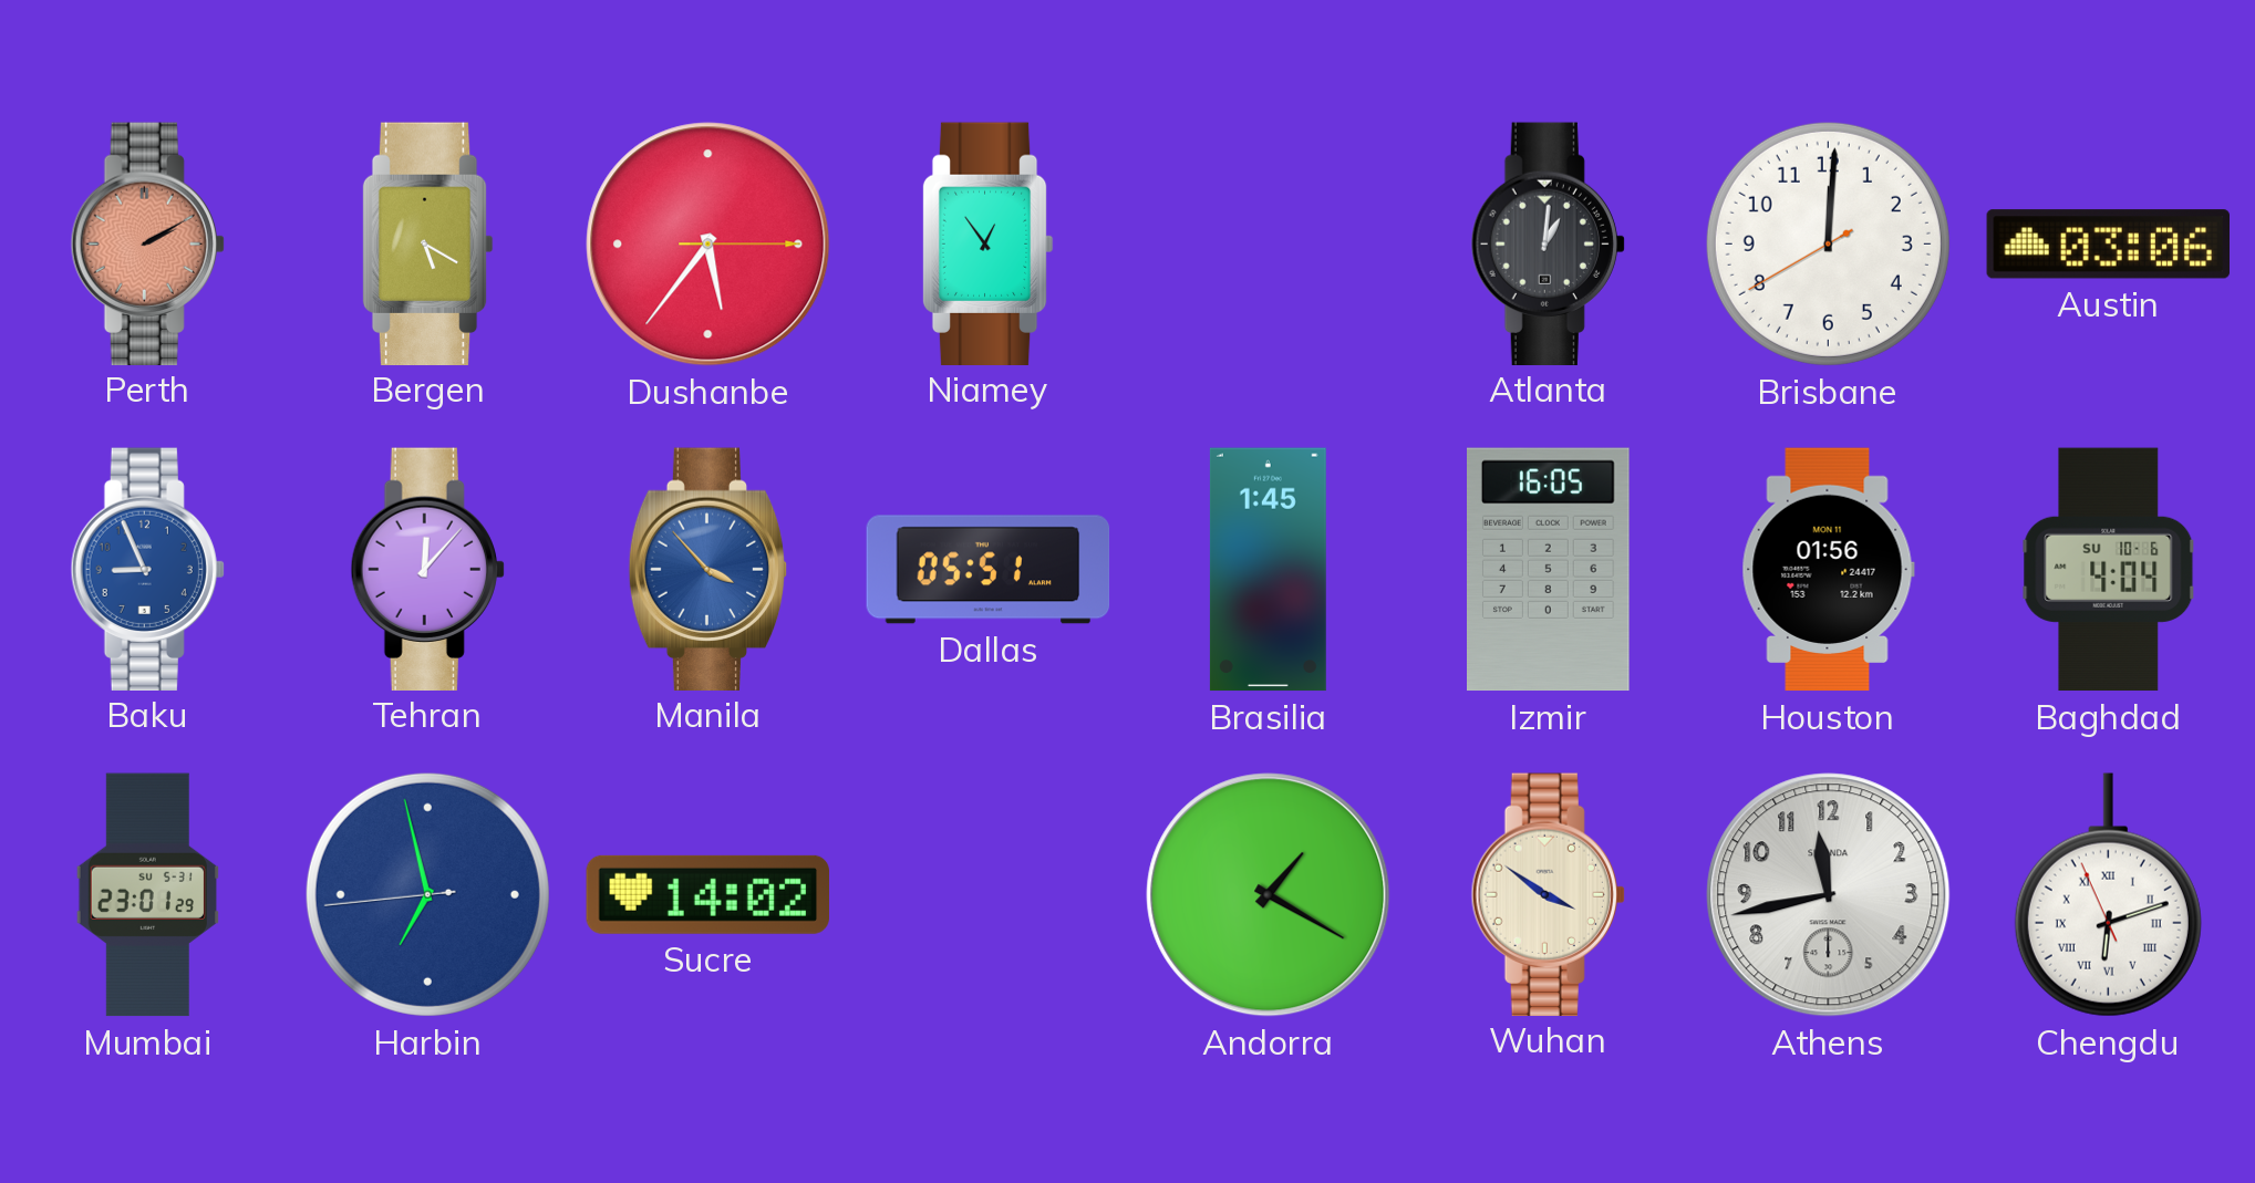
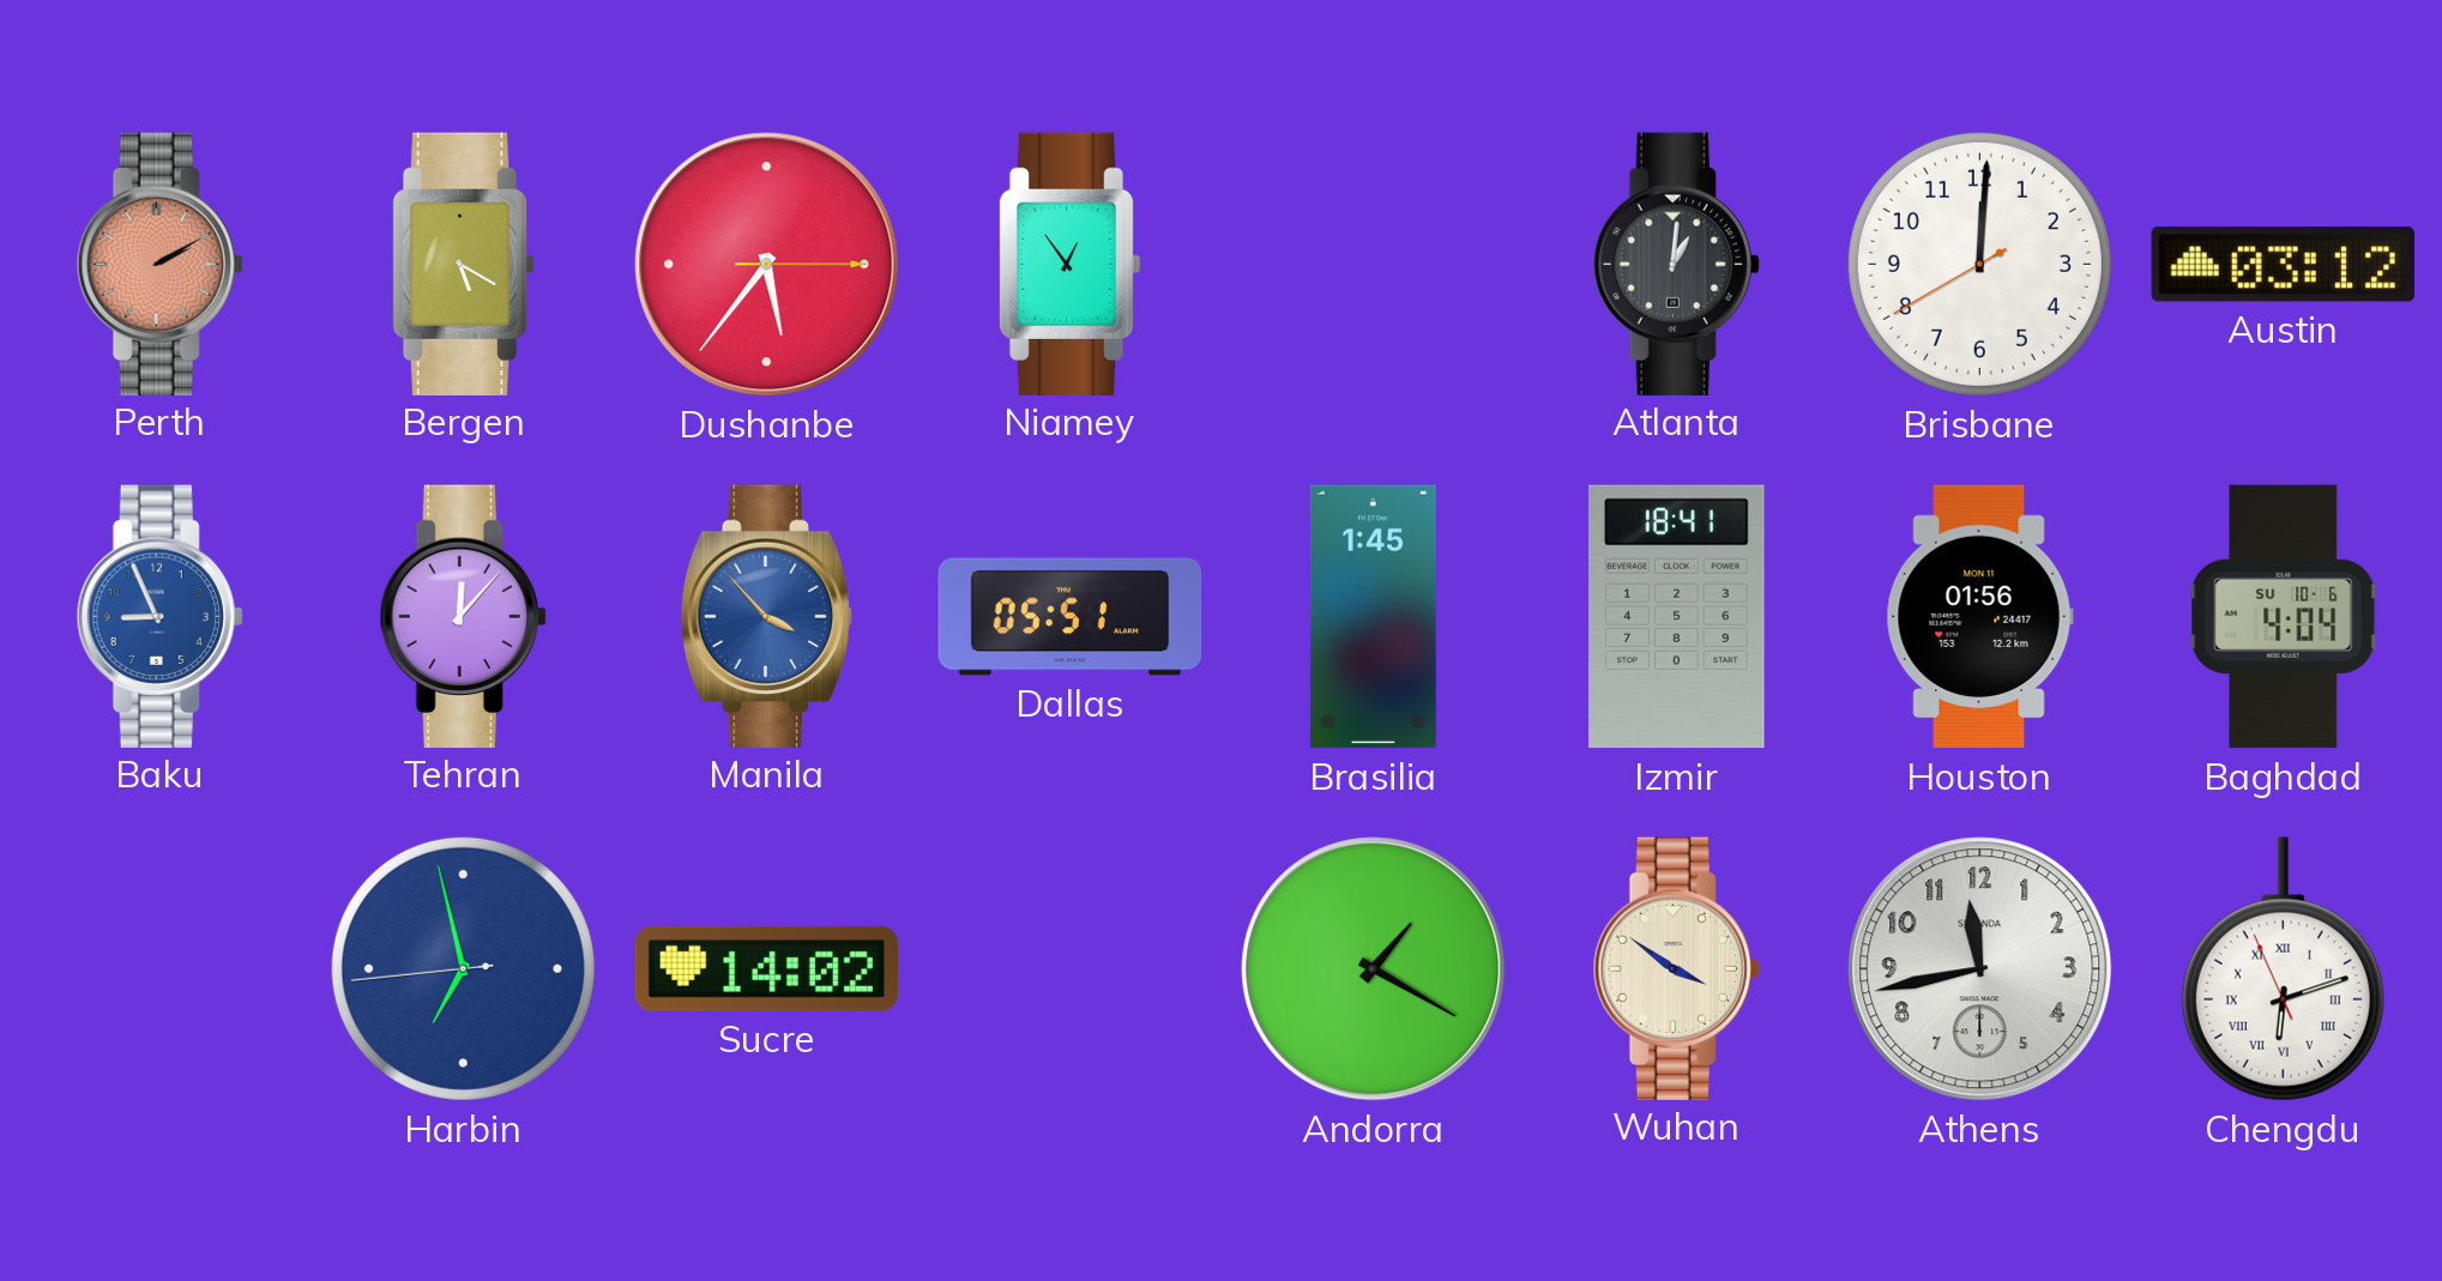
Austin: 03:06 -> 03:12 (2283, 265)
Izmir: 16:05 -> 18:41 (1677, 617)
Mumbai: 23:01 -> none (147, 895)
